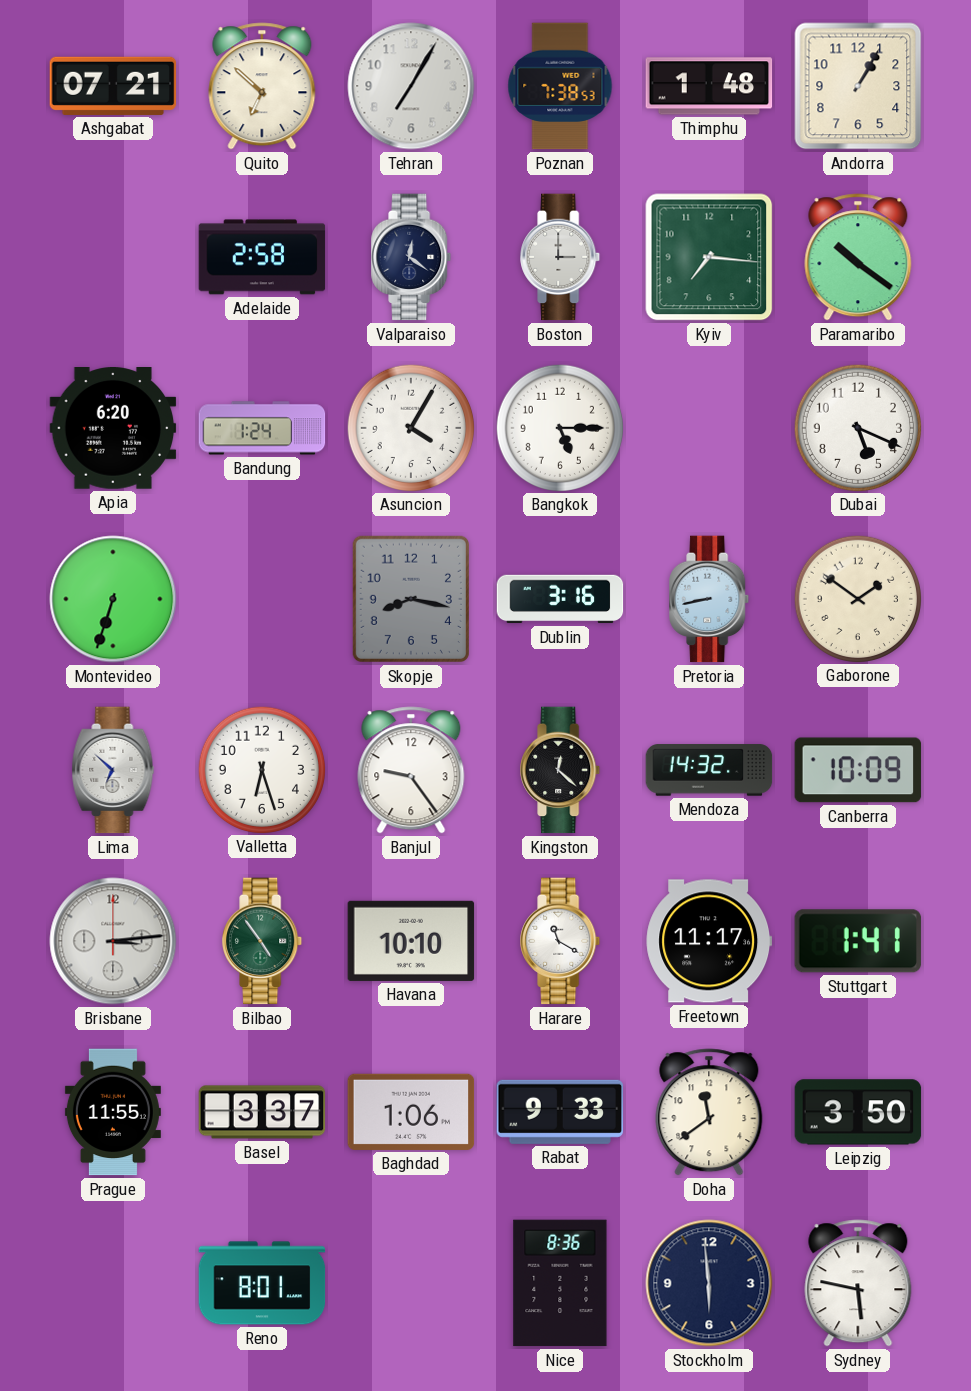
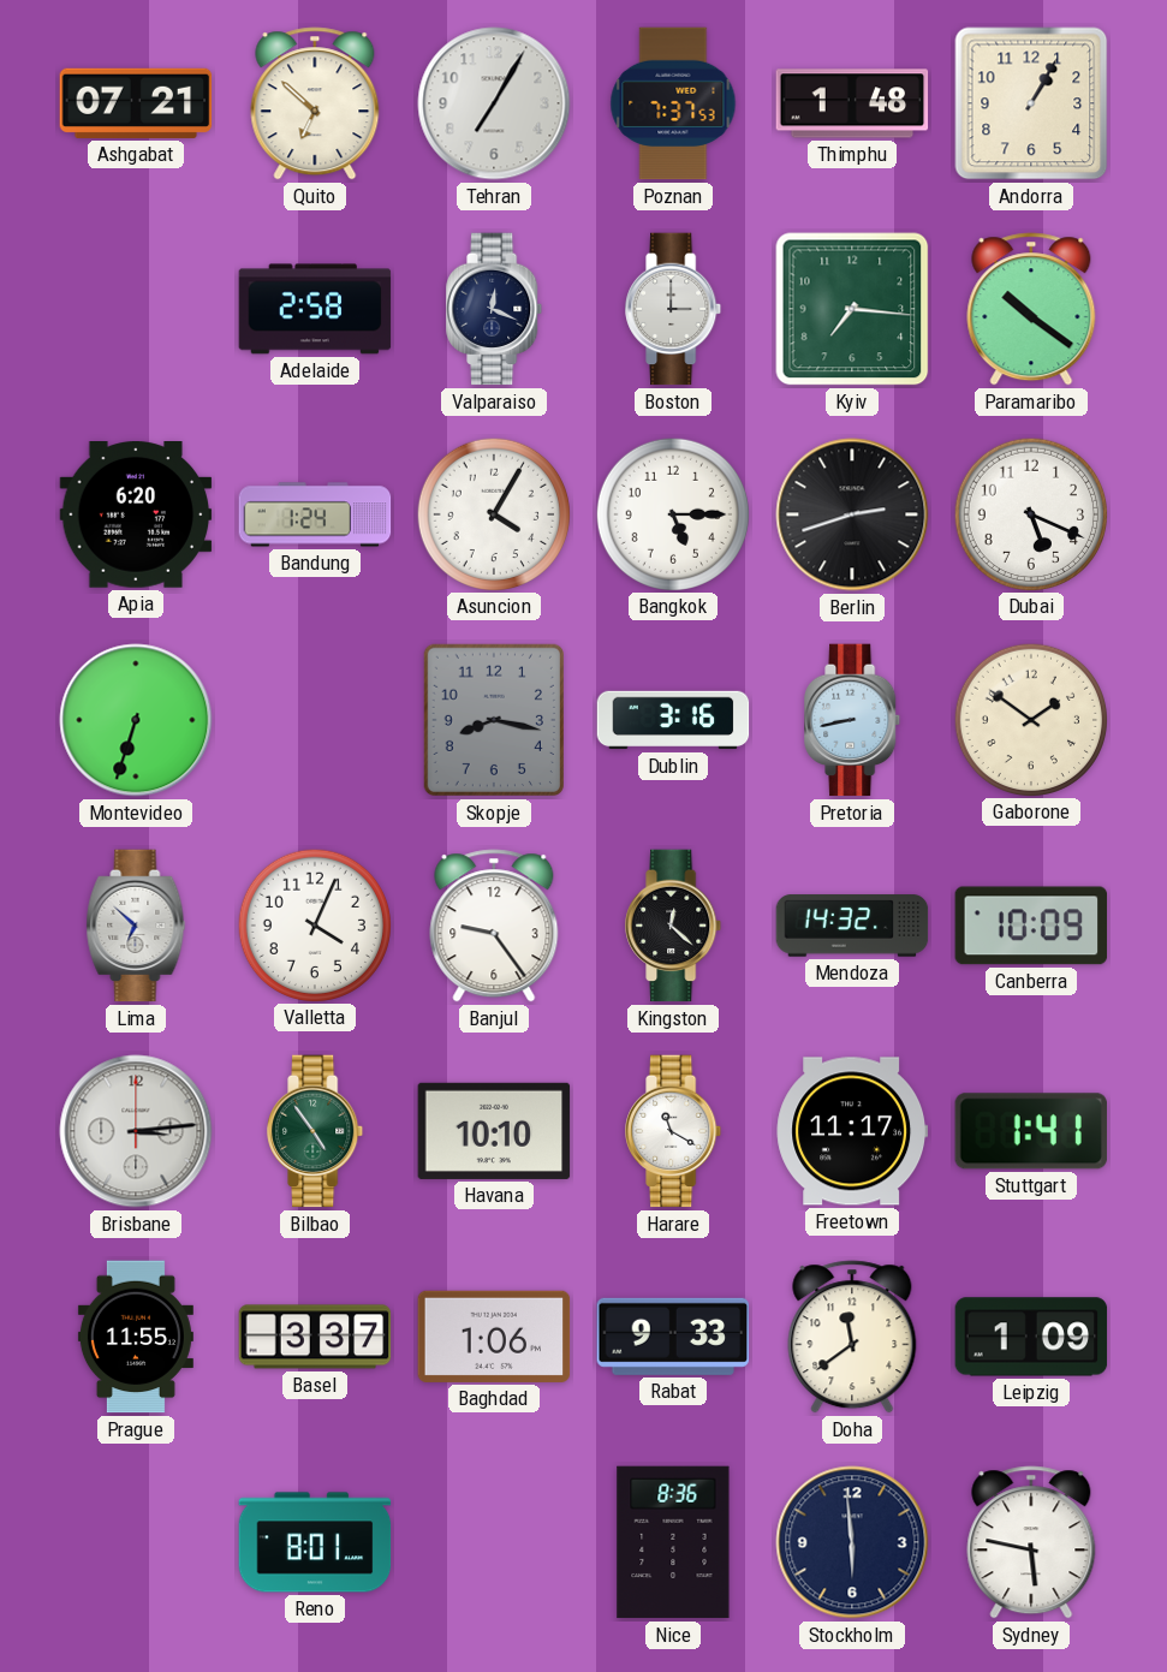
Poznan: 7:38 -> 7:37 (673, 103)
Valparaiso: 12:21 -> 12:19 (495, 309)
Berlin: none -> 2:42 (852, 514)
Valletta: 6:27 -> 4:04 (314, 924)
Leipzig: 3:50 -> 1:09 (1031, 1337)
